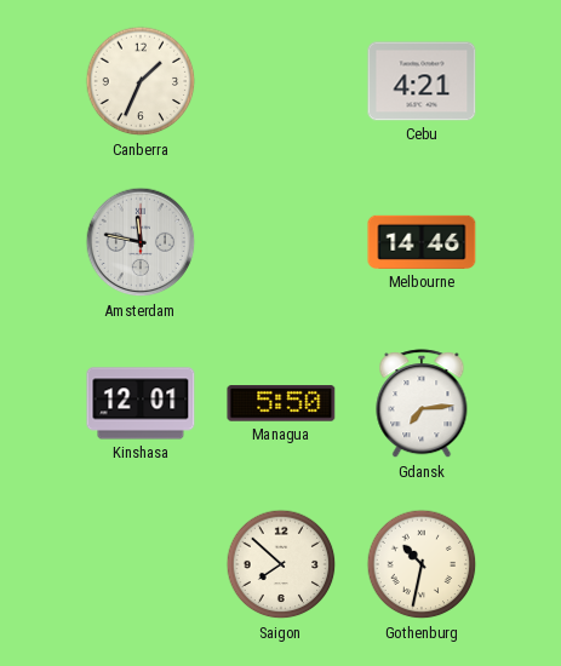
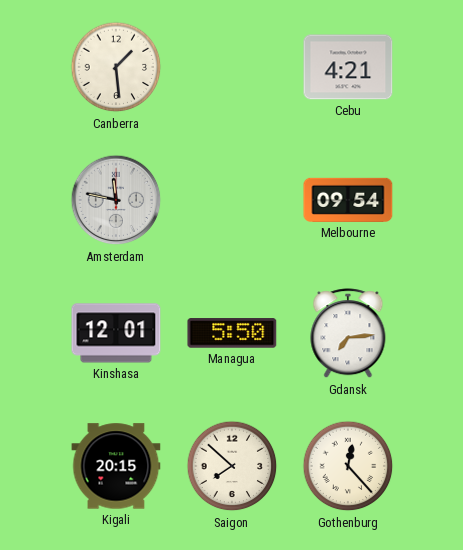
Canberra: 1:34 -> 1:29 (116, 67)
Melbourne: 14:46 -> 09:54 (348, 200)
Kigali: none -> 20:15 (116, 466)
Gothenburg: 10:32 -> 12:23 (348, 466)
